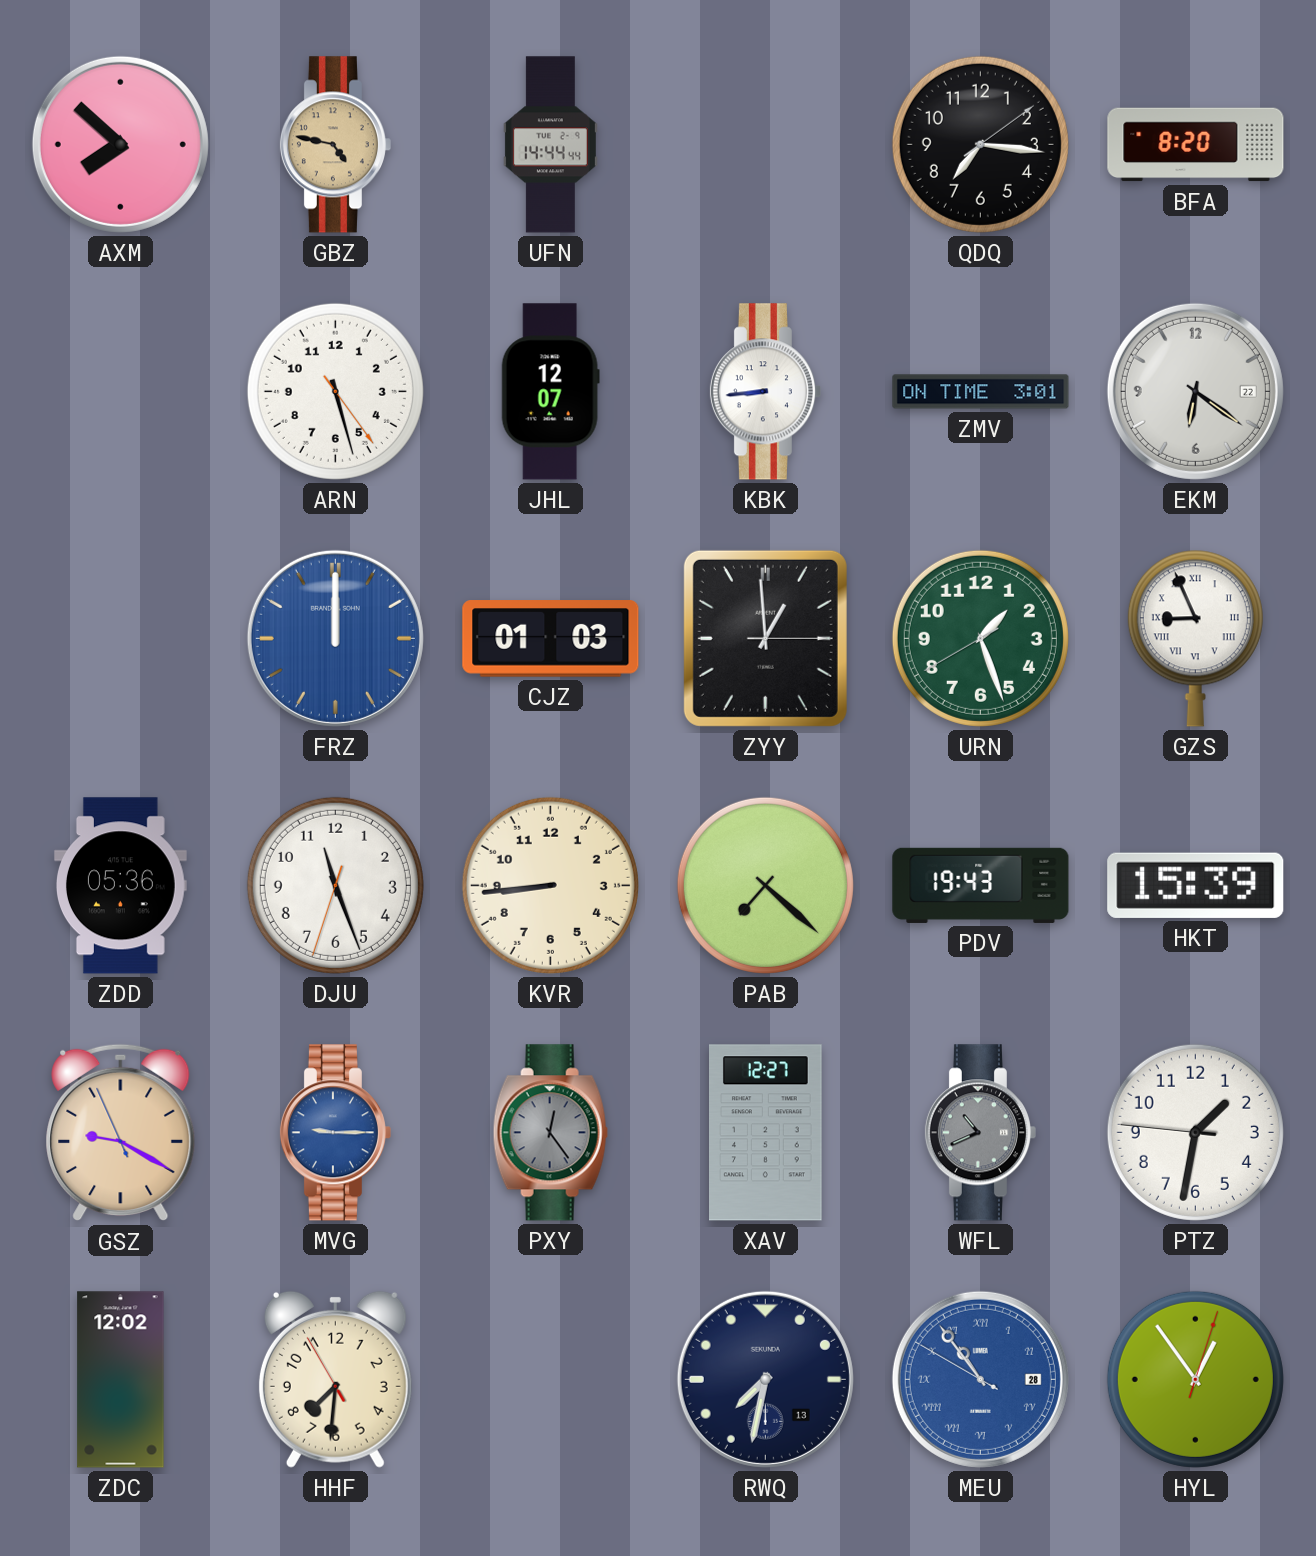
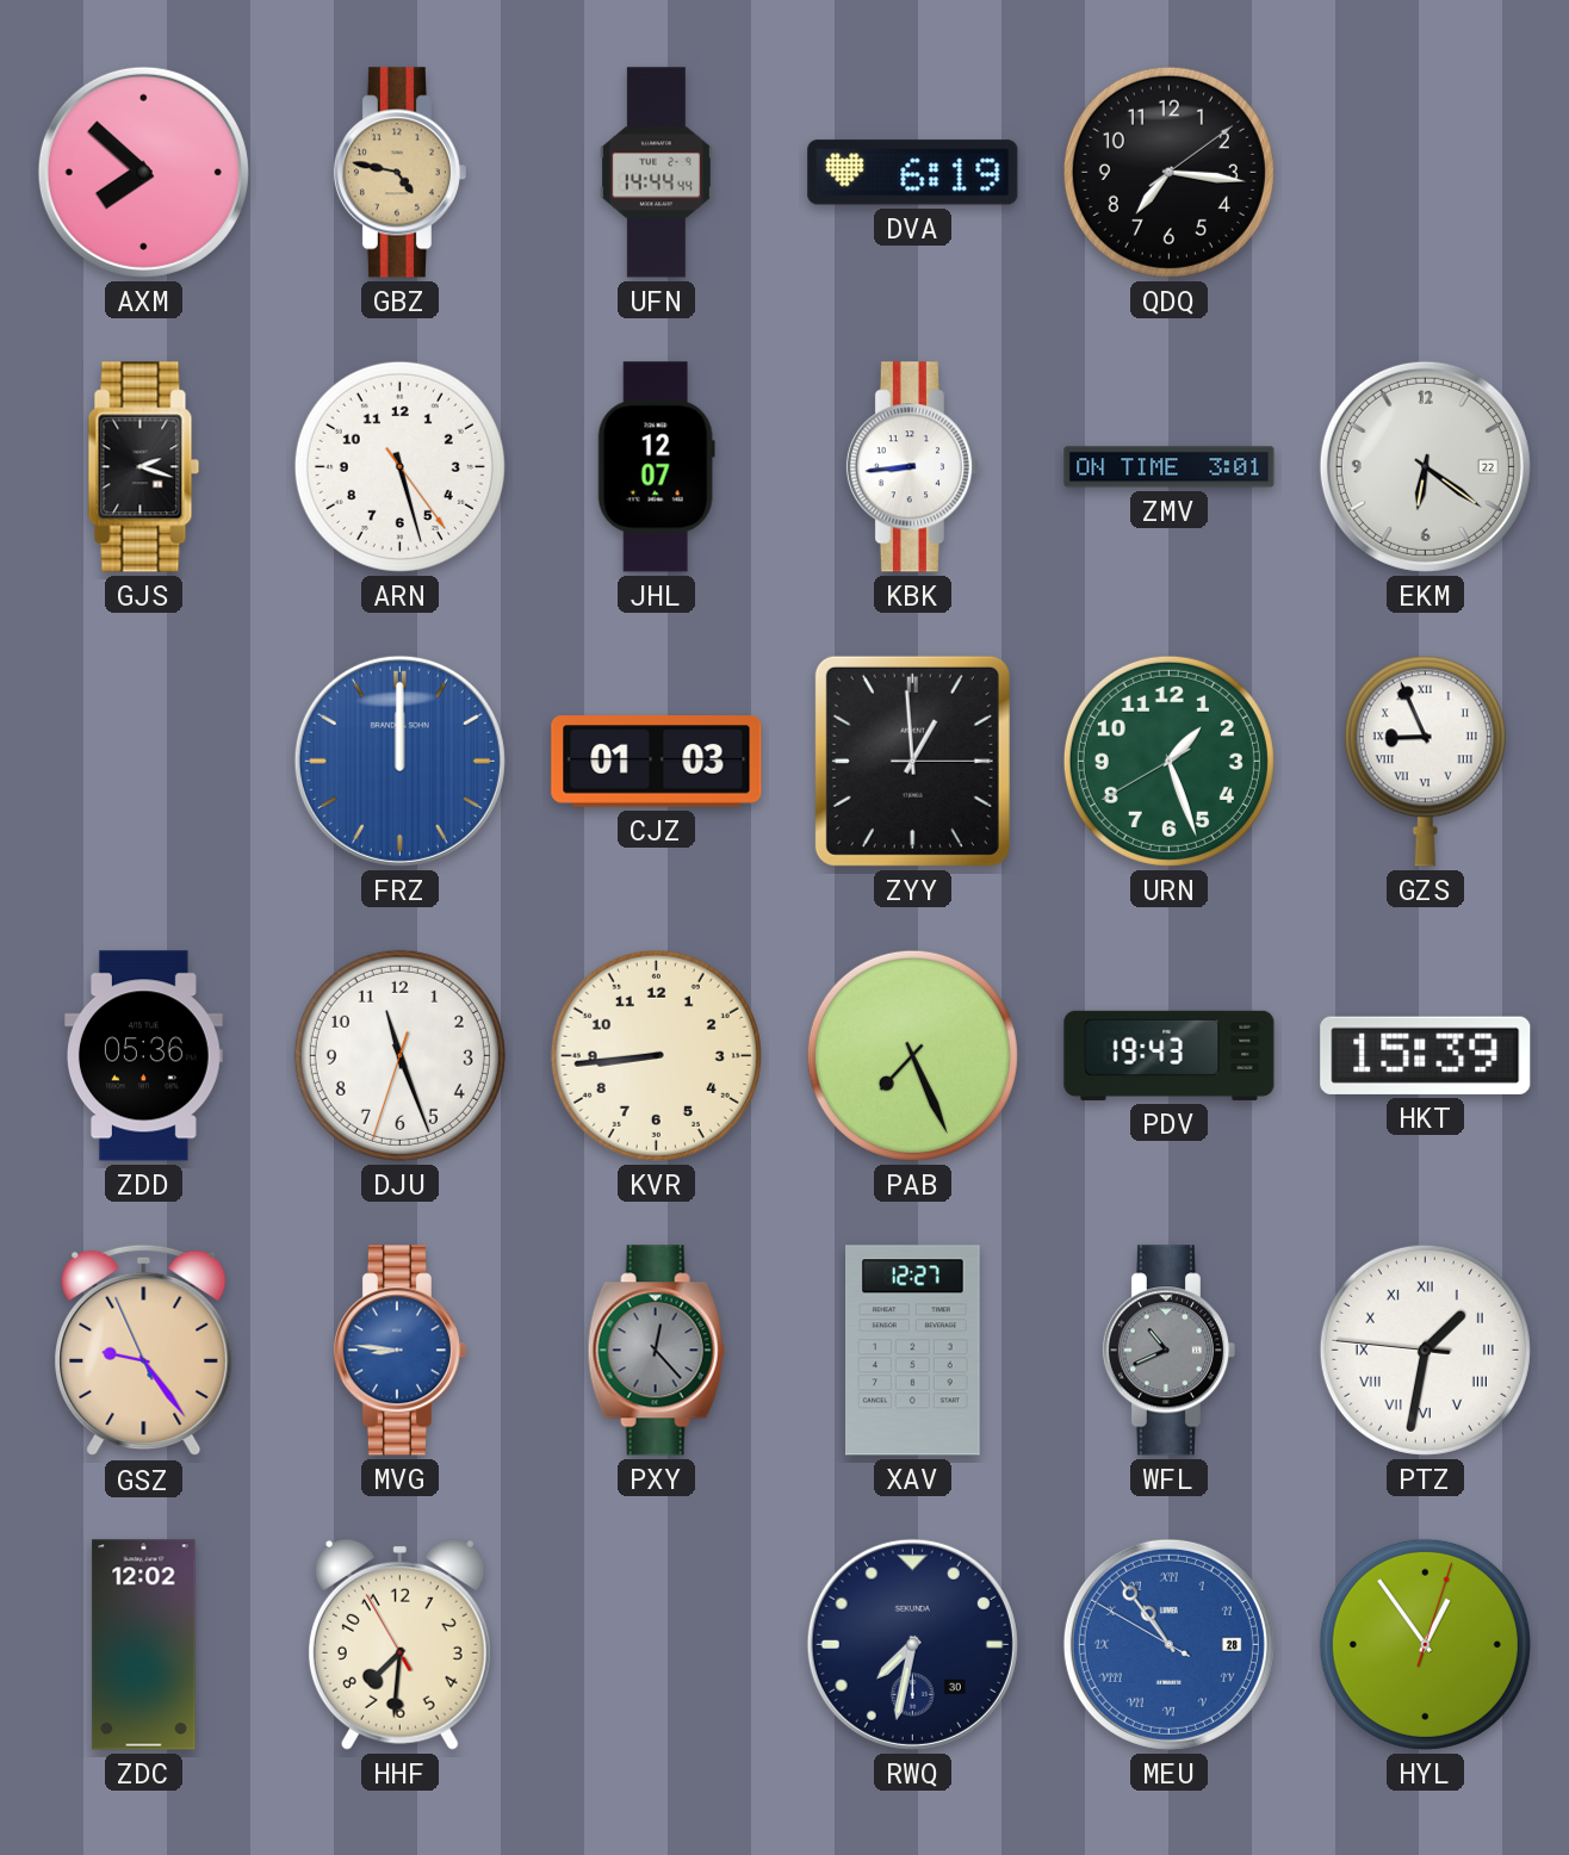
DVA: none -> 6:19 (913, 173)
BFA: 8:20 -> none (1196, 145)
GJS: none -> 2:18 (144, 467)
PAB: 7:22 -> 7:26 (912, 1055)
GSZ: 9:19 -> 9:23 (144, 1351)
MVG: 9:15 -> 8:46 (399, 1351)
PXY: 12:24 -> 12:23 (656, 1351)
PTZ numerals: Arabic -> Roman (1425, 1350)
RWQ date: 13 -> 30 (912, 1644)
